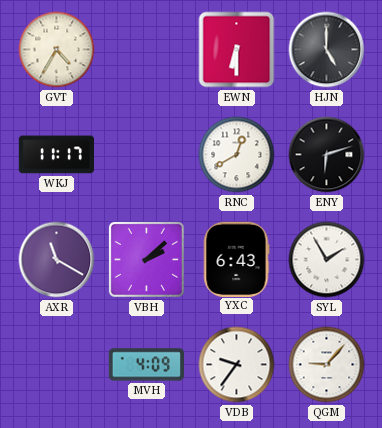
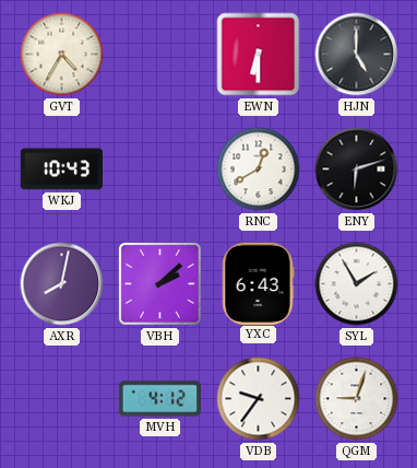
WKJ: 11:17 -> 10:43 (61, 169)
AXR: 11:20 -> 8:02 (62, 284)
MVH: 4:09 -> 4:12 (160, 399)
QGM: 9:07 -> 9:03 (357, 399)
